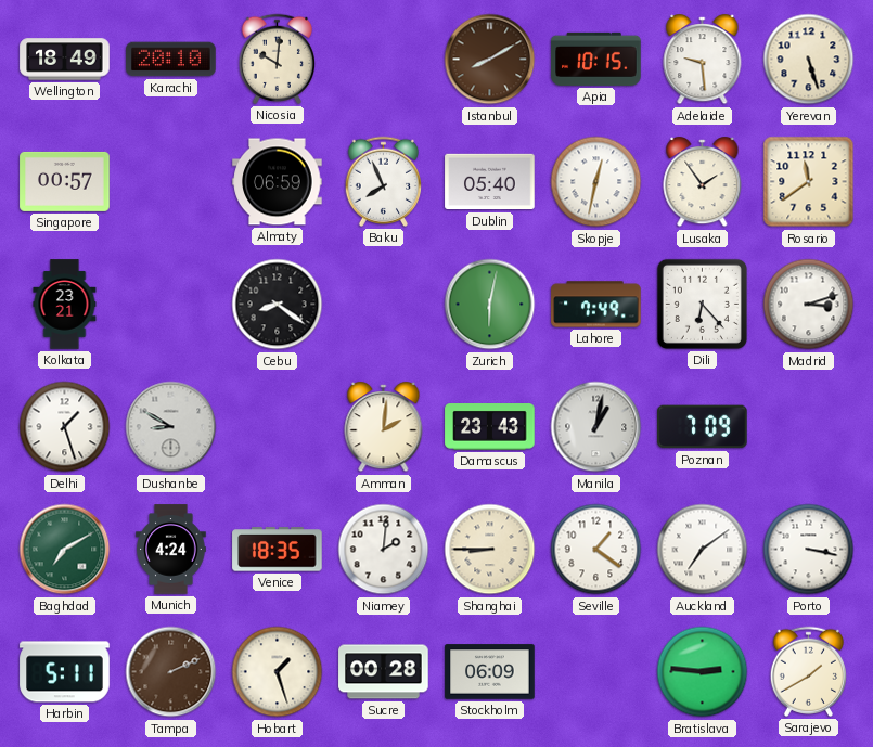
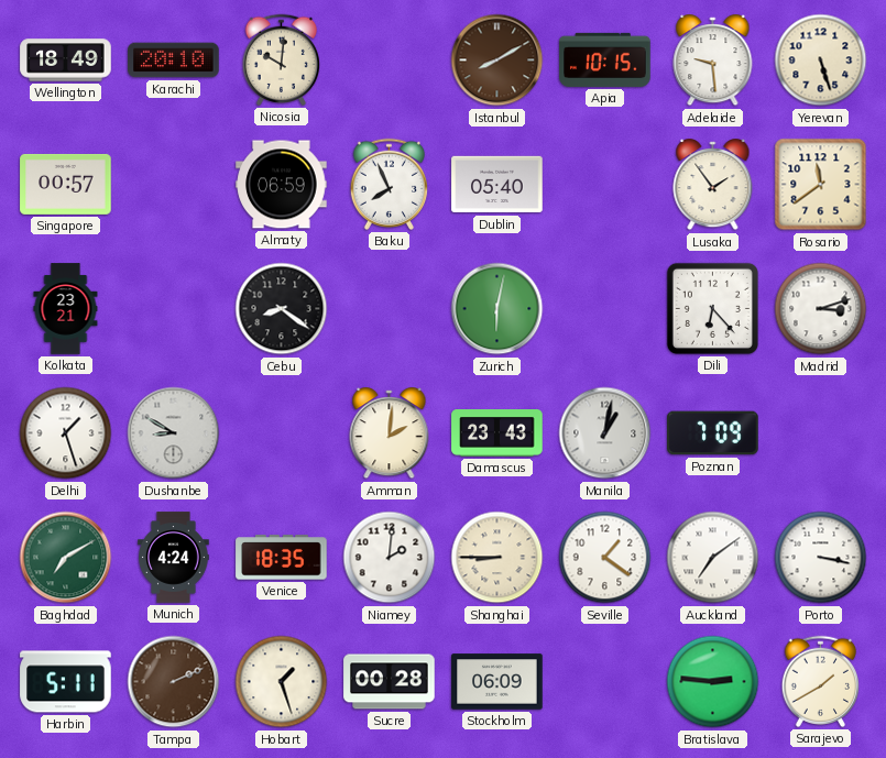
Skopje: 12:32 -> none (596, 182)
Lahore: 7:49 -> none (596, 305)
